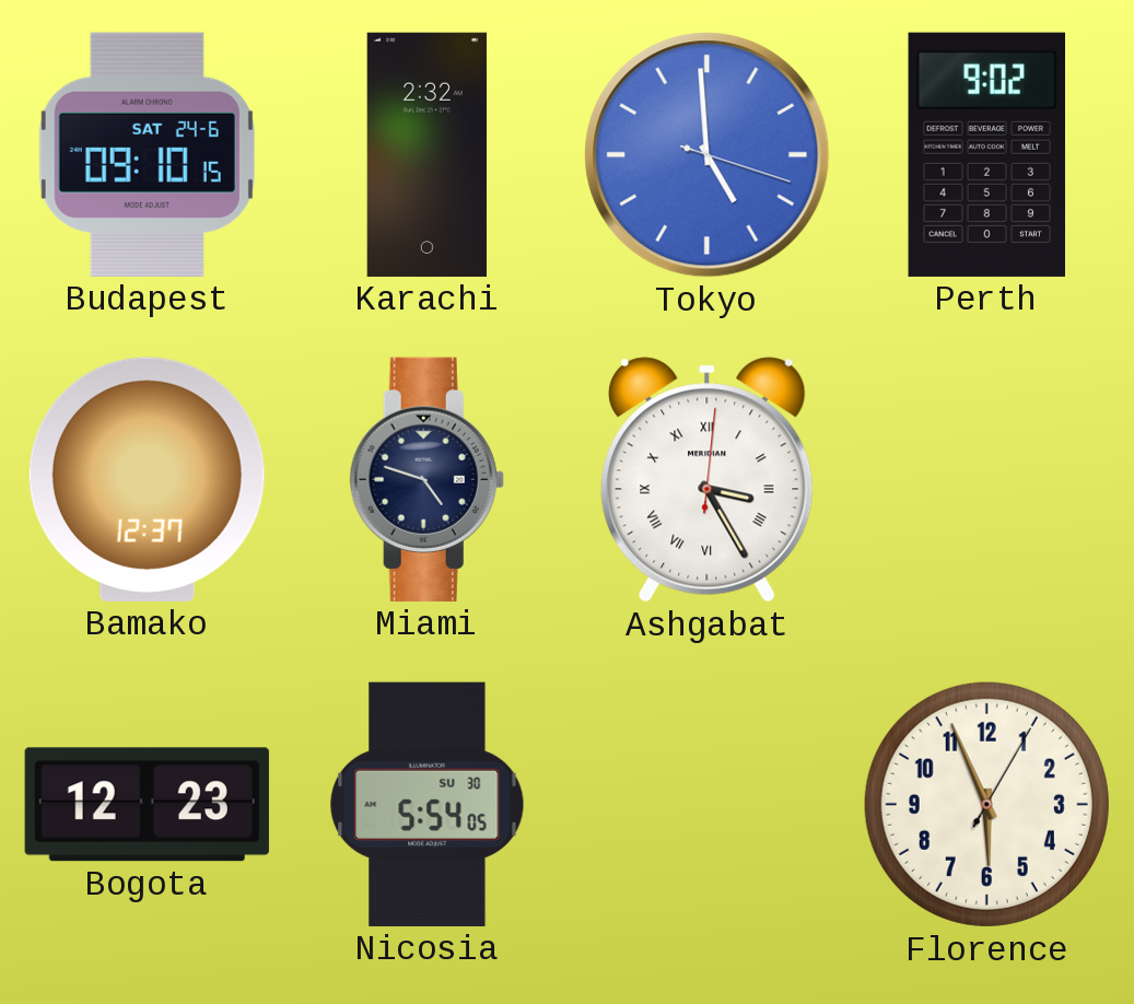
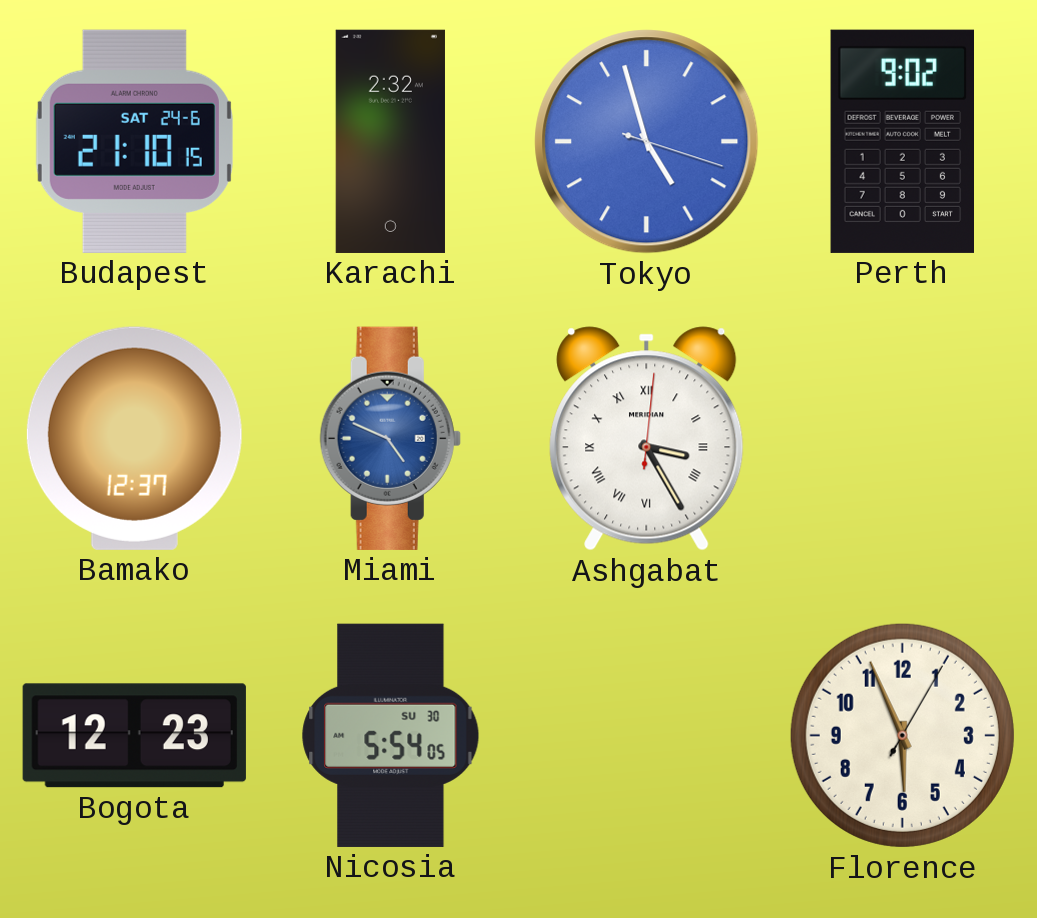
Budapest: 09:10 -> 21:10 (134, 141)
Tokyo: 4:59 -> 4:57 (647, 142)
Miami: 4:48 -> 4:49 (390, 438)
Miami dial: navy -> blue (390, 438)
